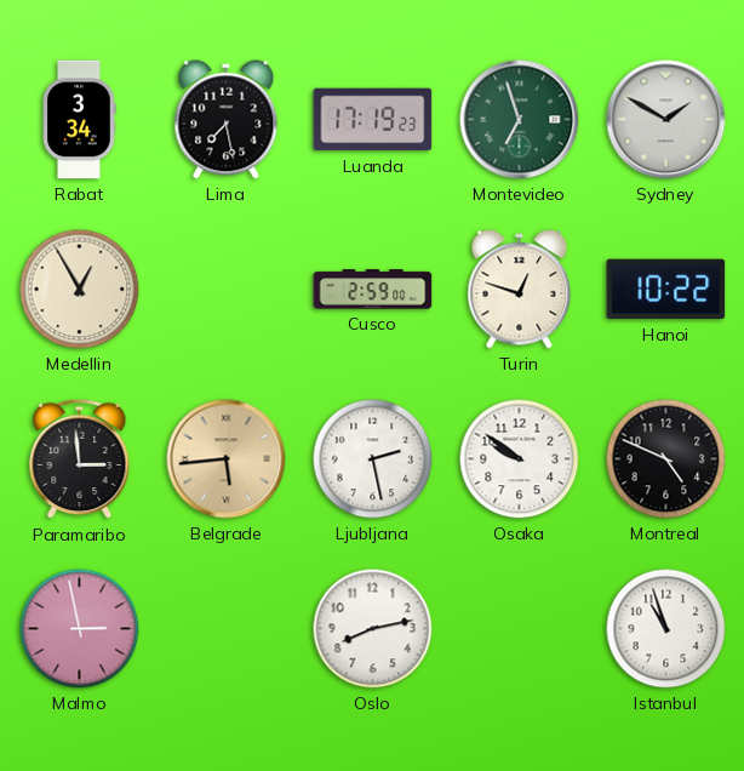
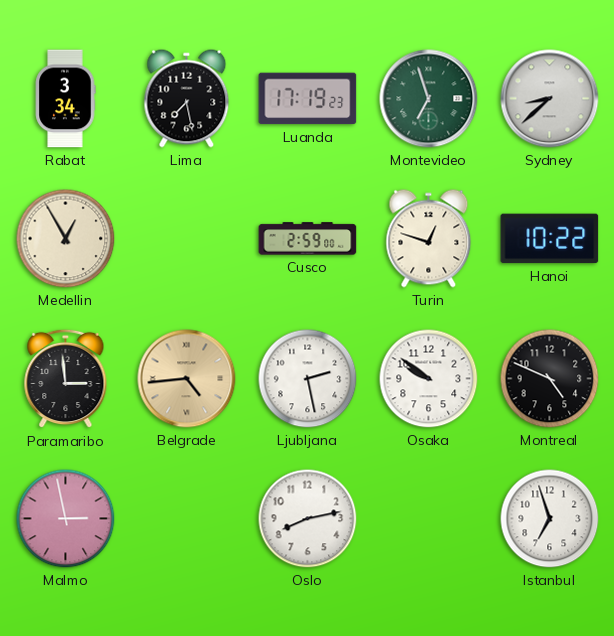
Sydney: 1:50 -> 8:38 (550, 99)
Belgrade: 5:44 -> 4:44 (187, 379)
Istanbul: 10:57 -> 6:57 (550, 519)
